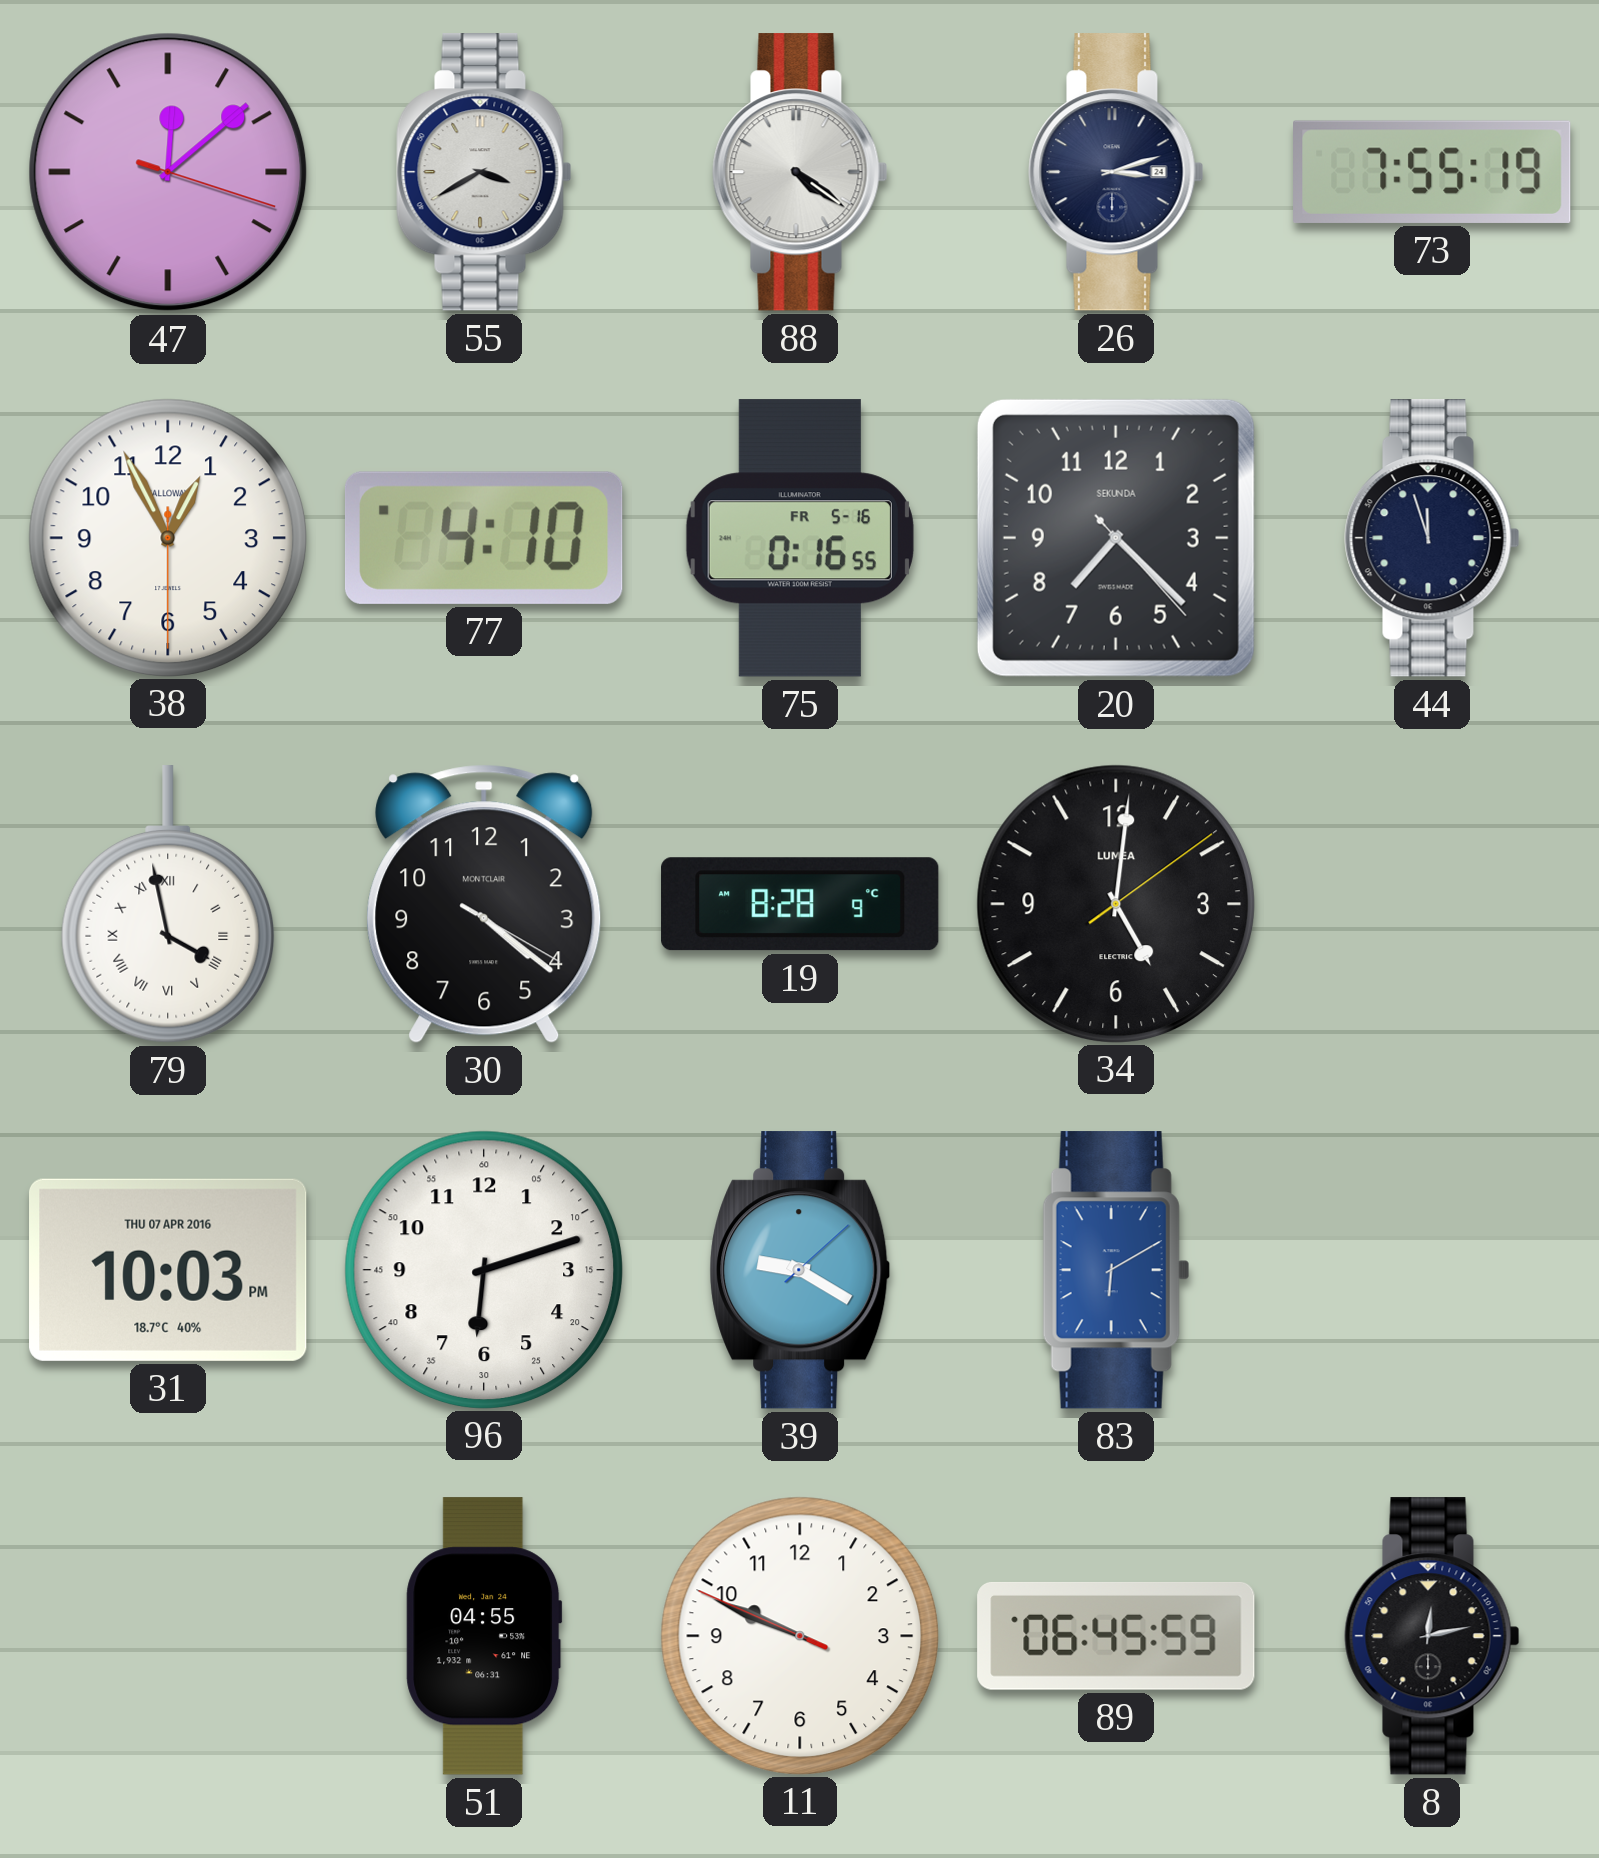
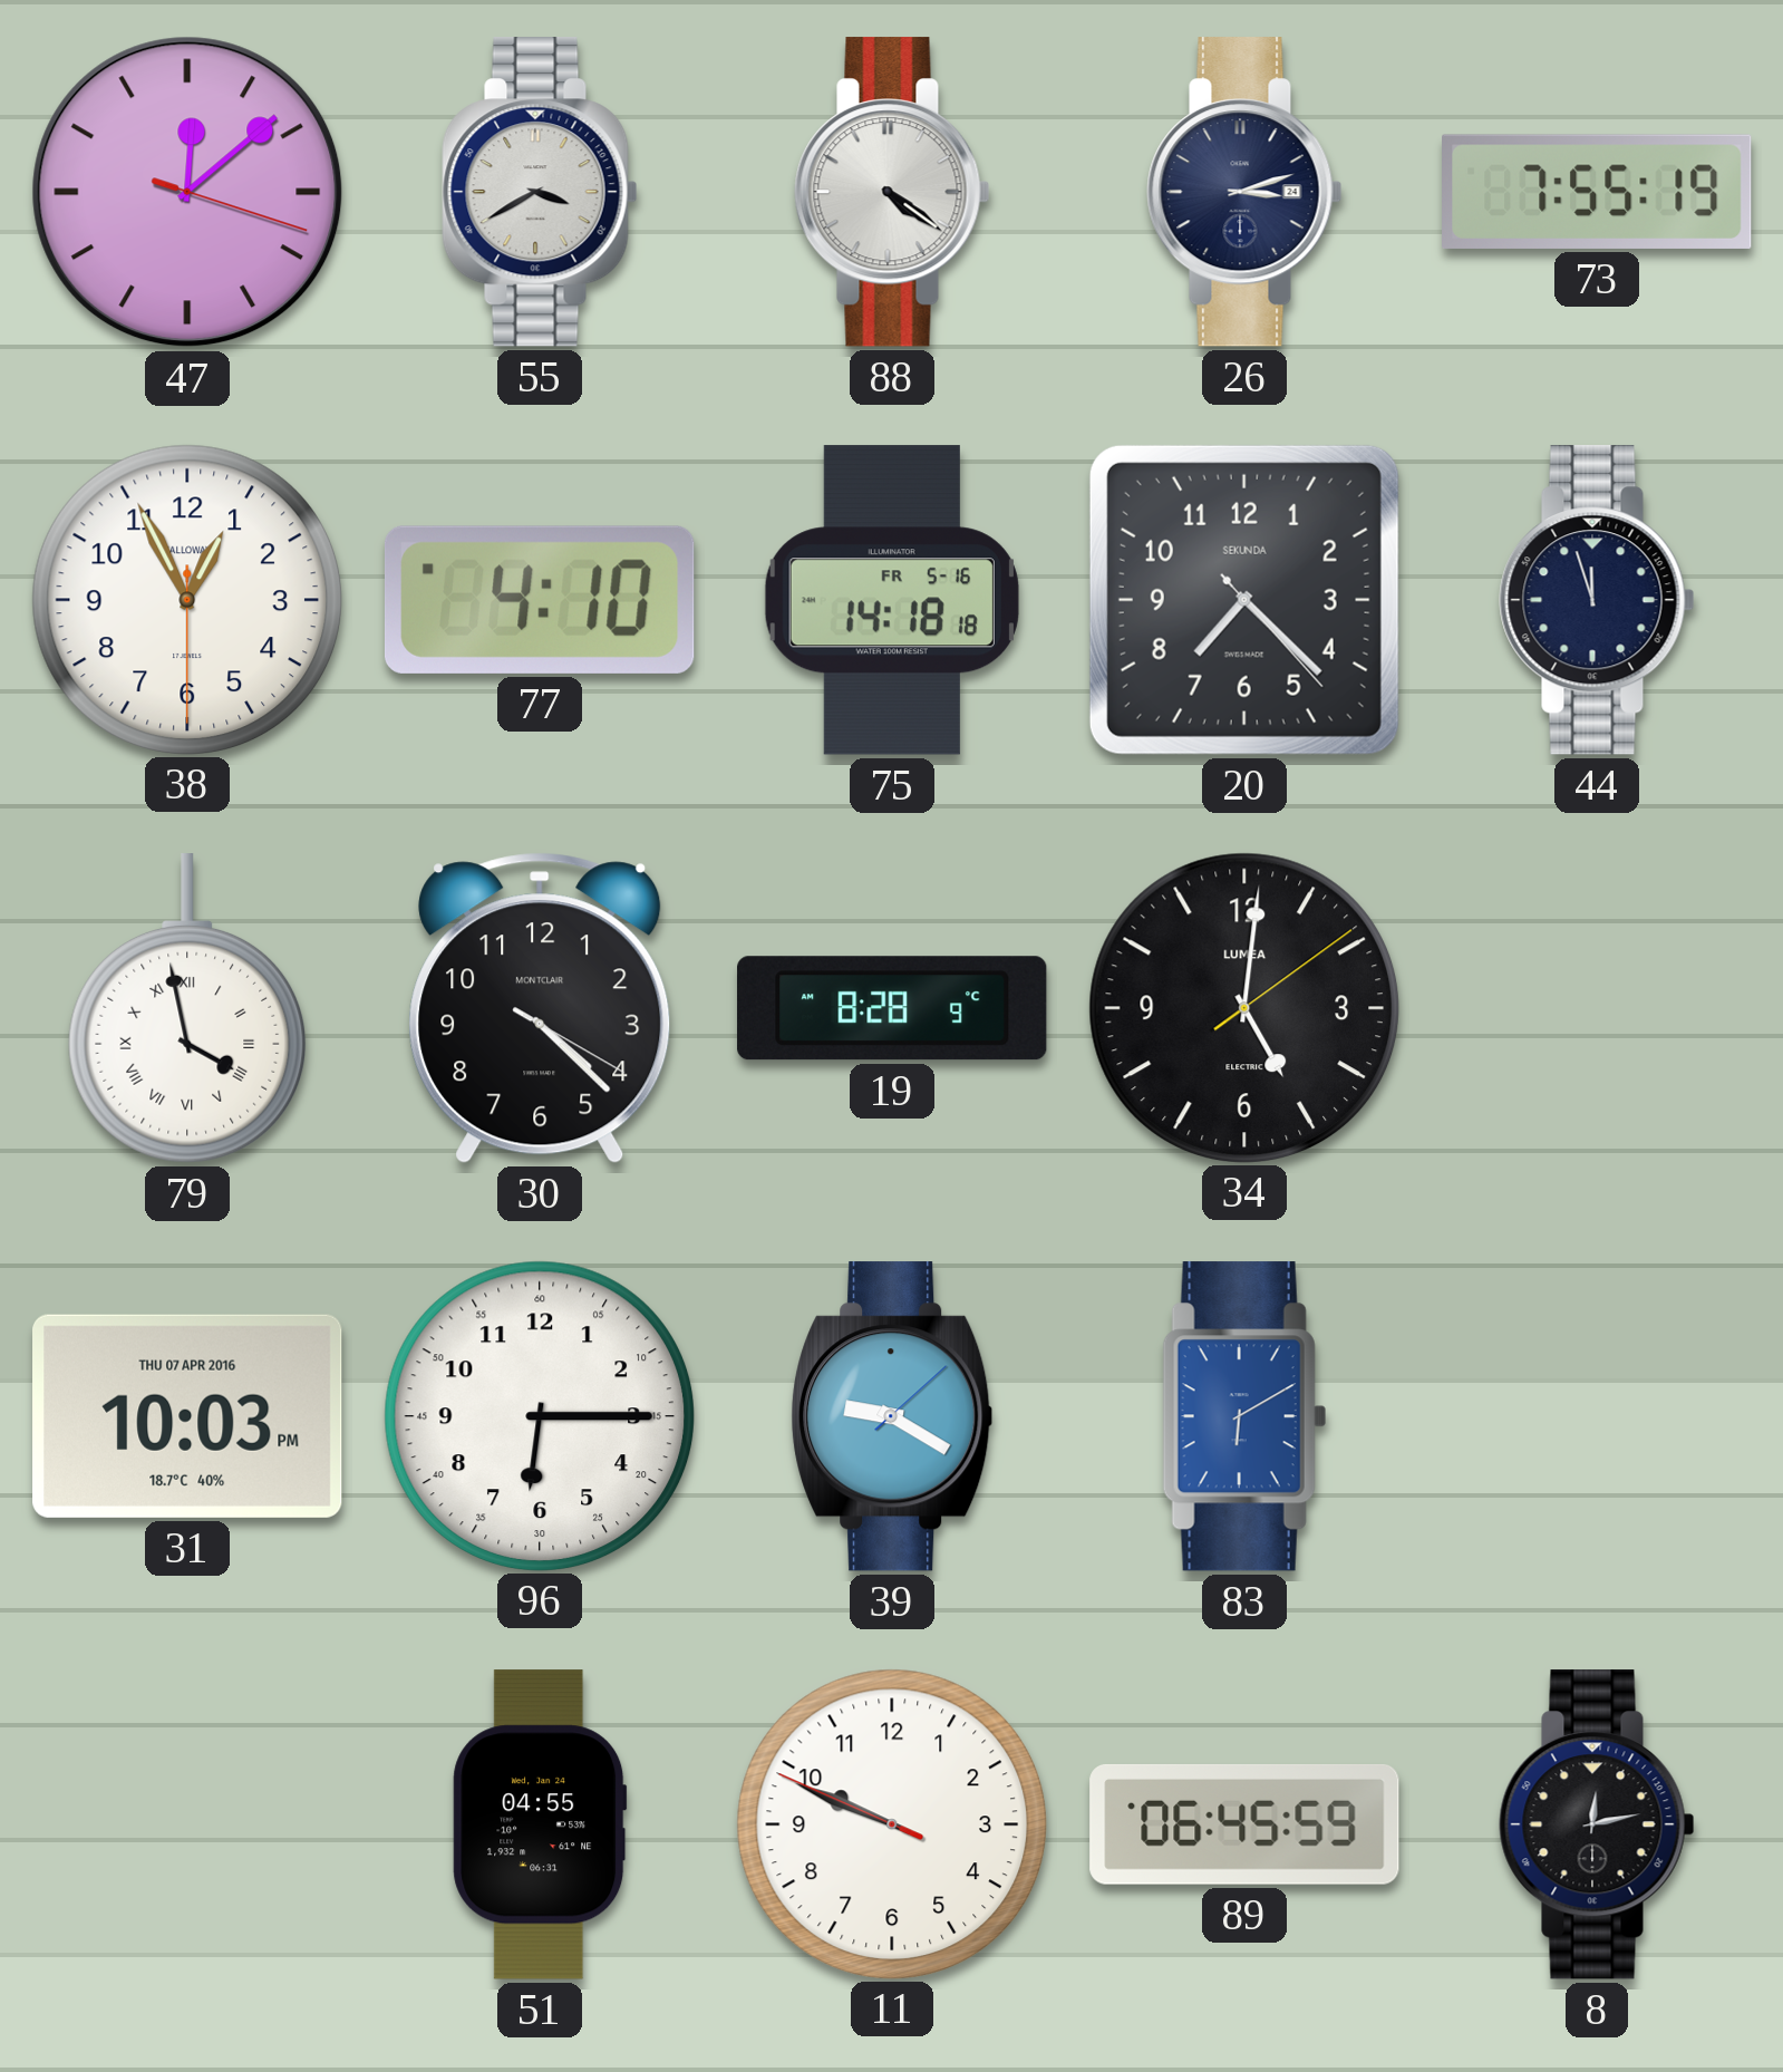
75: 0:16 -> 14:18 (892, 600)
30: 4:21 -> 4:22 (540, 1008)
96: 6:12 -> 6:15 (539, 1415)
